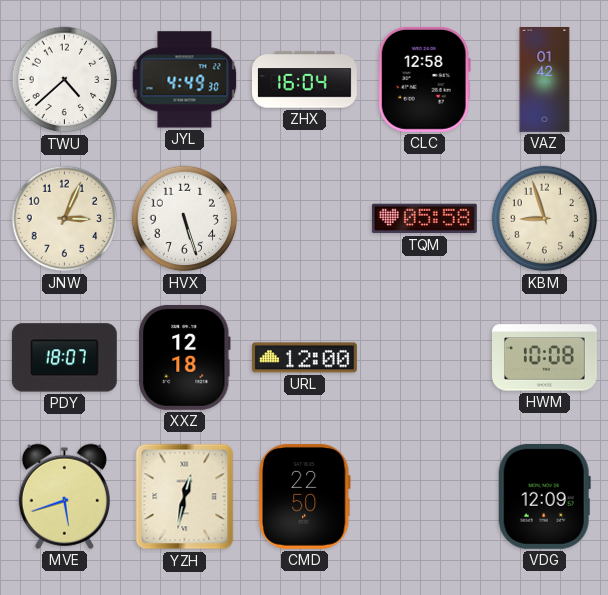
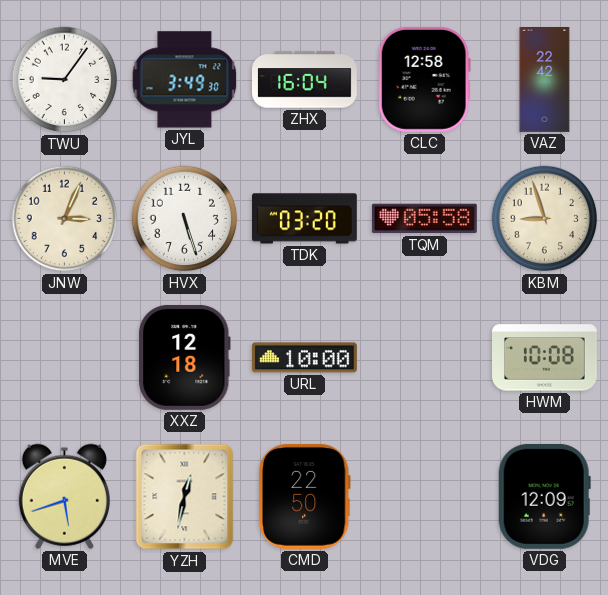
TWU: 4:38 -> 9:06 (65, 80)
JYL: 4:49 -> 3:49 (185, 80)
VAZ: 01:42 -> 22:42 (545, 80)
TDK: none -> 03:20 (305, 219)
PDY: 18:07 -> none (64, 358)
URL: 12:00 -> 10:00 (304, 358)
